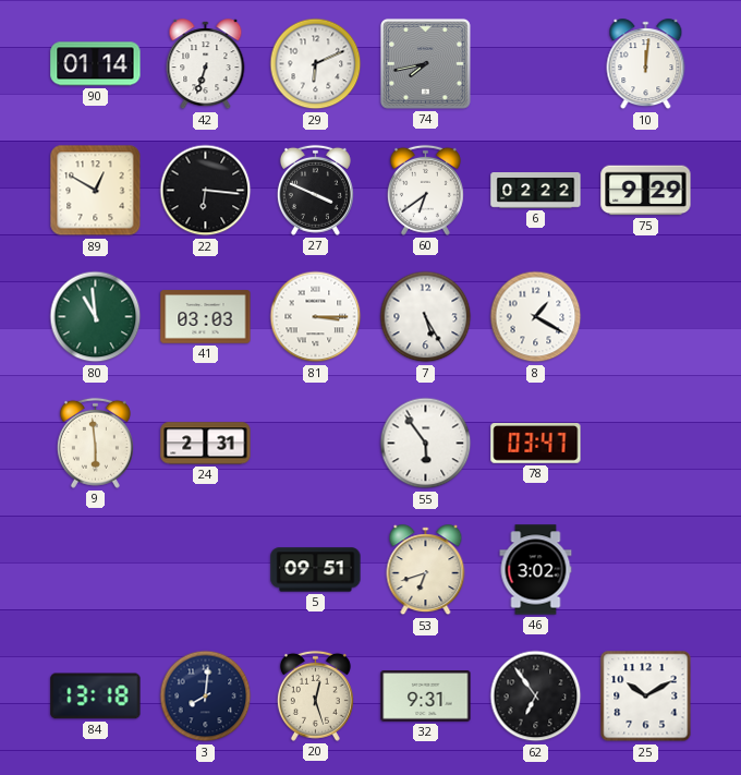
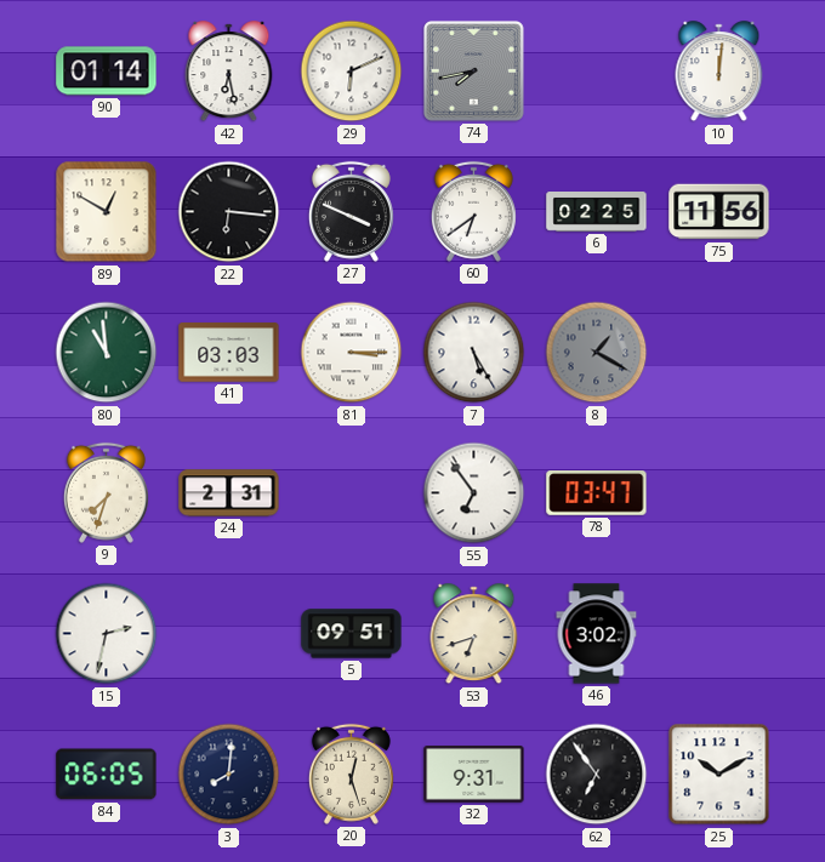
42: 6:33 -> 6:28 (229, 72)
6: 02:22 -> 02:25 (597, 212)
75: 9:29 -> 11:56 (719, 212)
8 dial: white -> grey (597, 353)
9: 5:59 -> 7:33 (106, 492)
55: 5:54 -> 6:54 (474, 493)
15: none -> 2:32 (107, 634)
84: 13:18 -> 06:05 (107, 775)
